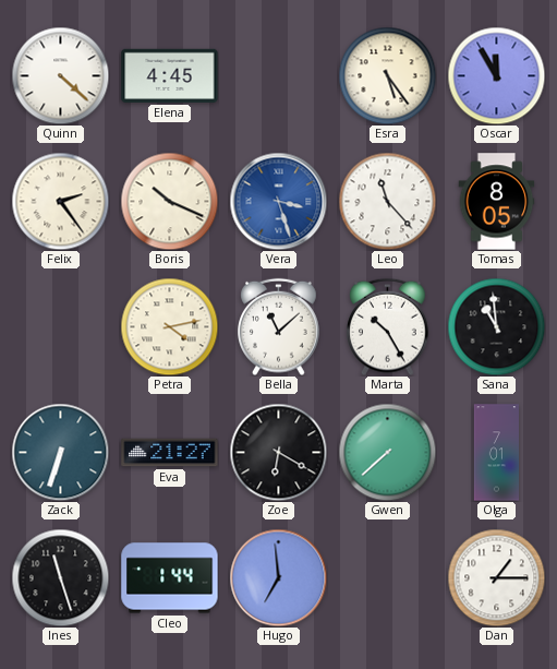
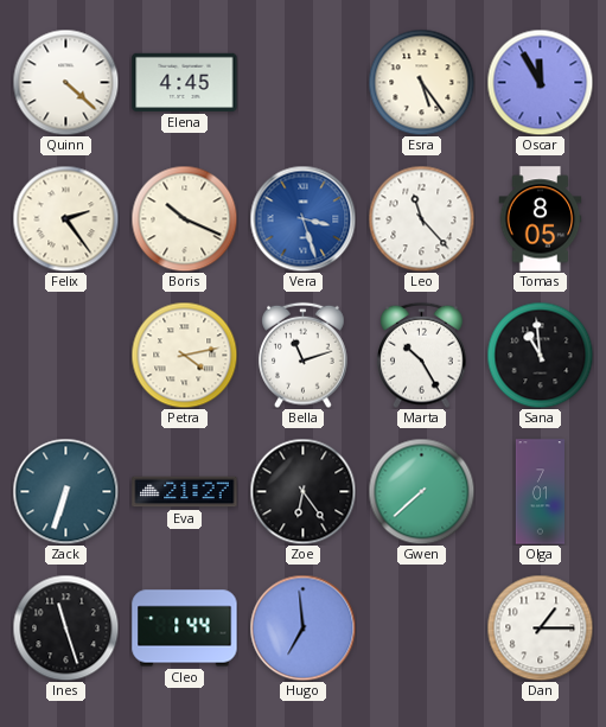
Bella: 11:08 -> 11:12 (304, 355)
Zoe: 6:20 -> 6:24 (302, 491)
